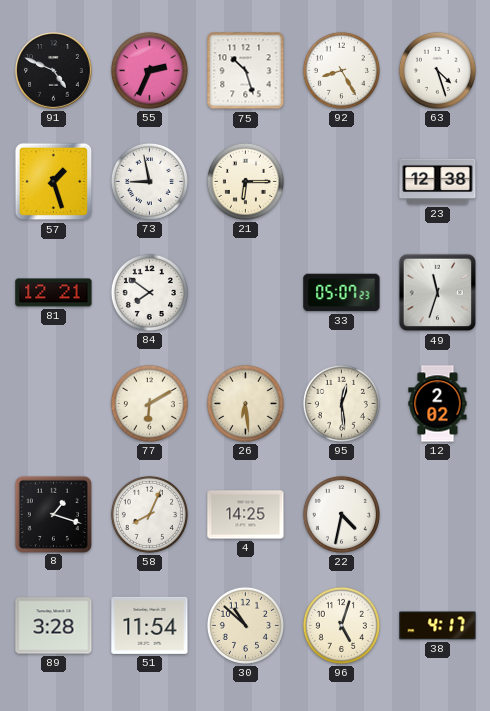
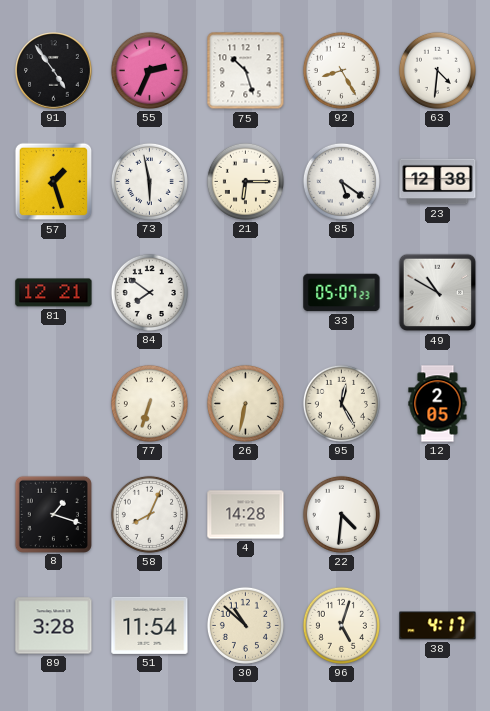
91: 4:49 -> 4:54 (54, 71)
63: 4:27 -> 4:31 (437, 70)
73: 8:58 -> 5:58 (149, 181)
85: none -> 5:21 (341, 181)
49: 11:33 -> 10:50 (438, 293)
77: 6:10 -> 6:33 (149, 403)
26: 6:29 -> 6:32 (245, 403)
95: 12:29 -> 12:25 (341, 403)
12: 2:02 -> 2:05 (438, 404)
4: 14:25 -> 14:28 (246, 515)
22: 4:32 -> 4:31 (341, 514)
